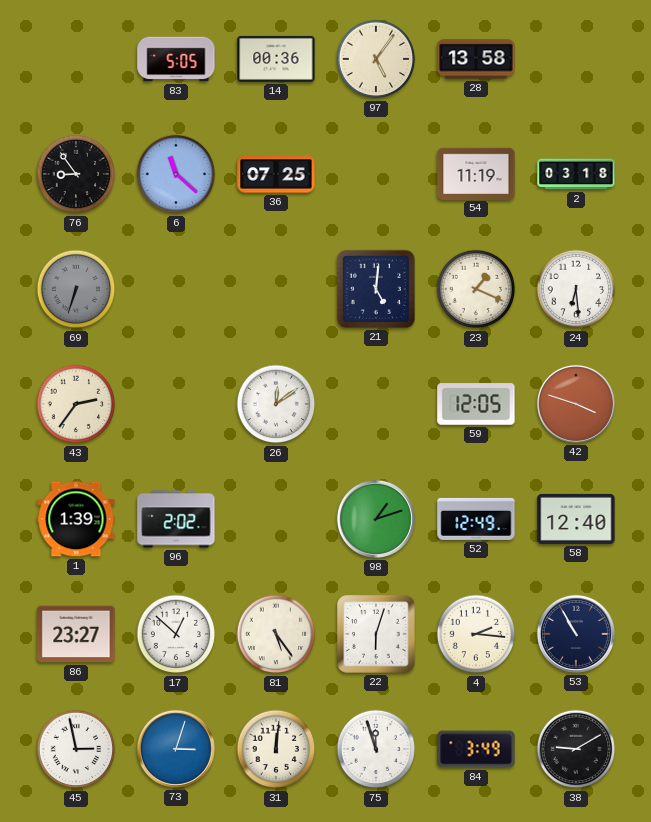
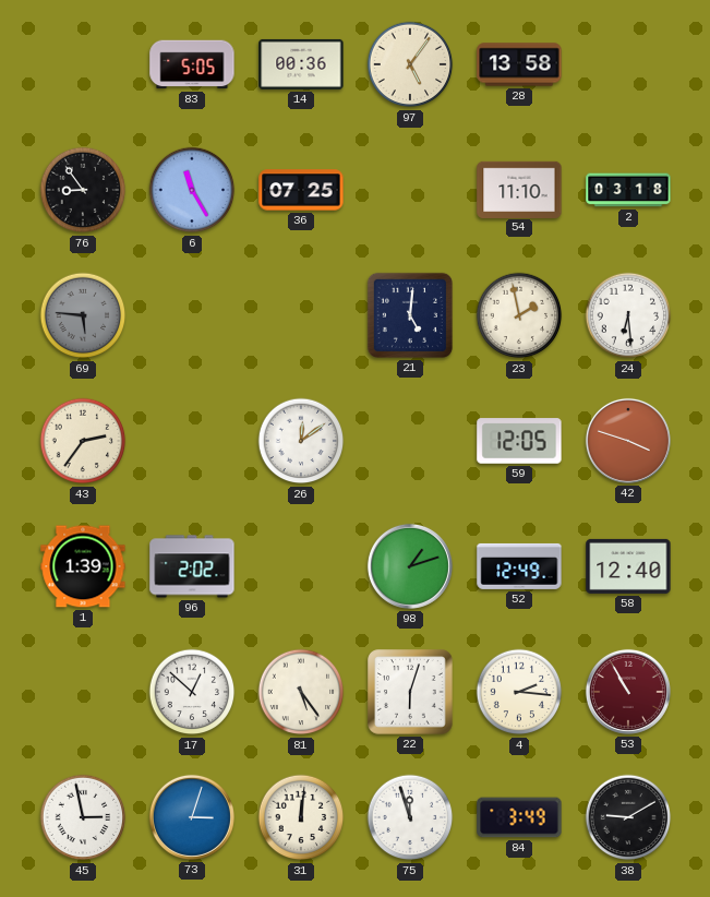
6: 11:22 -> 11:25 (192, 190)
54: 11:19 -> 11:10 (519, 189)
69: 6:33 -> 5:46 (83, 315)
23: 1:19 -> 1:58 (519, 315)
86: 23:27 -> none (76, 634)
53 dial: navy -> burgundy (628, 692)
